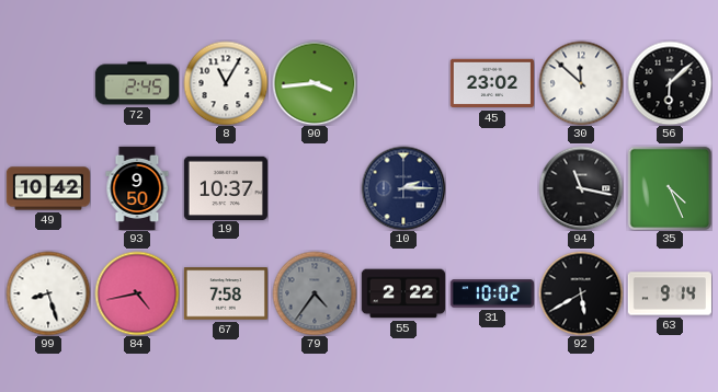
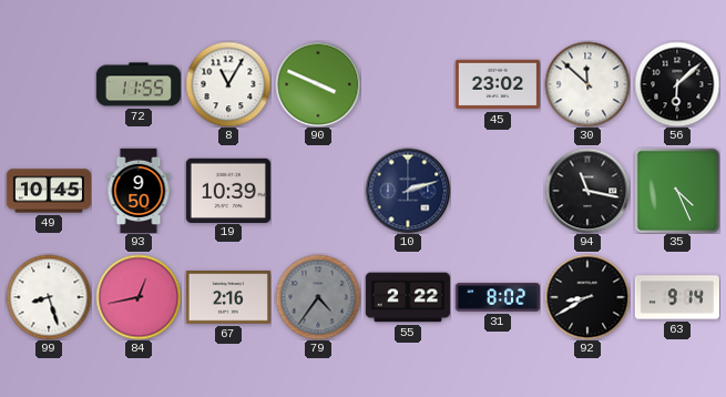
72: 2:45 -> 11:55 (137, 84)
90: 3:44 -> 3:49 (318, 84)
49: 10:42 -> 10:45 (48, 191)
19: 10:37 -> 10:39 (228, 190)
10: 2:15 -> 2:12 (408, 191)
84: 4:43 -> 12:43 (139, 297)
67: 7:58 -> 2:16 (228, 297)
31: 10:02 -> 8:02 (497, 297)
92: 5:40 -> 8:40 (587, 297)
